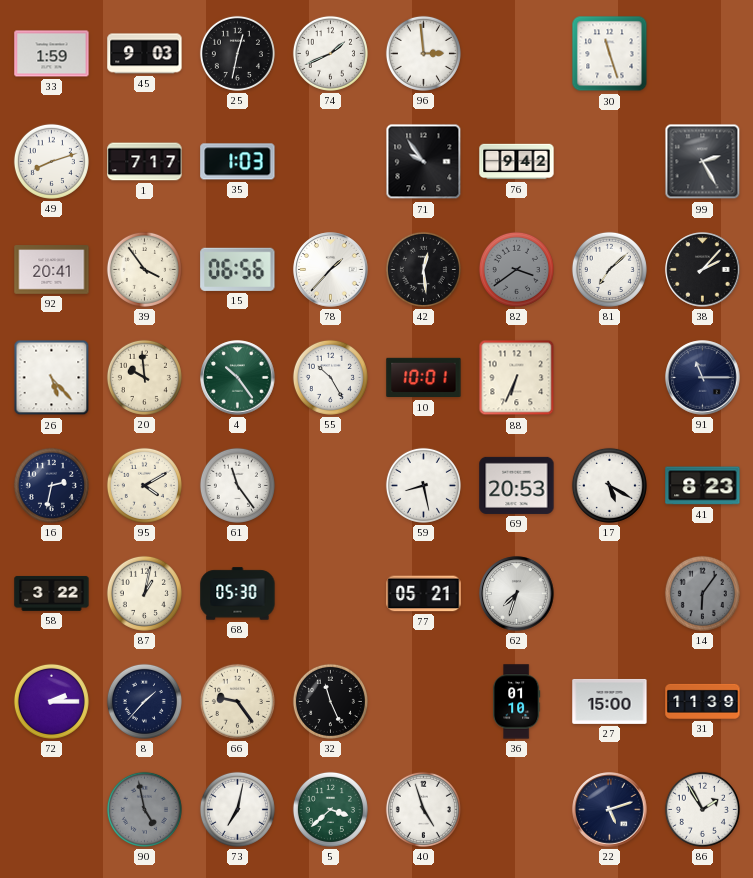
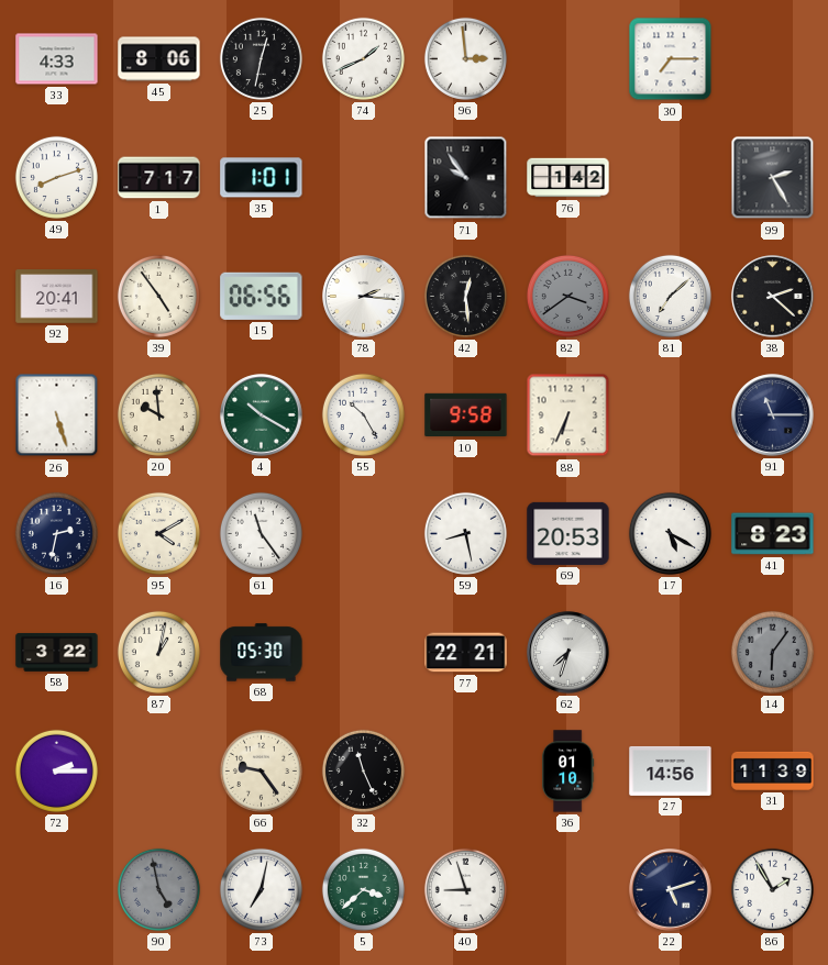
33: 1:59 -> 4:33 (57, 59)
45: 9:03 -> 8:06 (159, 59)
30: 11:27 -> 7:15 (671, 59)
35: 1:03 -> 1:01 (262, 178)
76: 9:42 -> 1:42 (568, 178)
39: 3:54 -> 4:54 (158, 296)
78: 1:37 -> 2:16 (364, 297)
38: 2:07 -> 2:22 (773, 297)
26: 5:23 -> 5:27 (57, 415)
4: 10:24 -> 10:20 (262, 415)
10: 10:01 -> 9:58 (466, 415)
77: 05:21 -> 22:21 (466, 653)
8: 1:37 -> none (144, 701)
27: 15:00 -> 14:56 (671, 770)
40: 4:57 -> 8:57 (465, 889)
